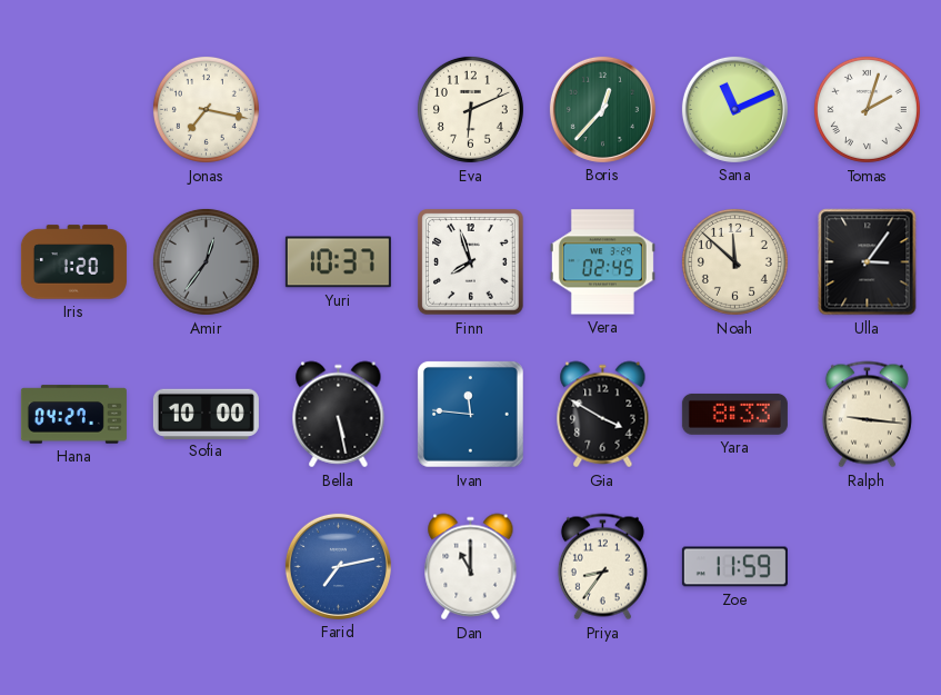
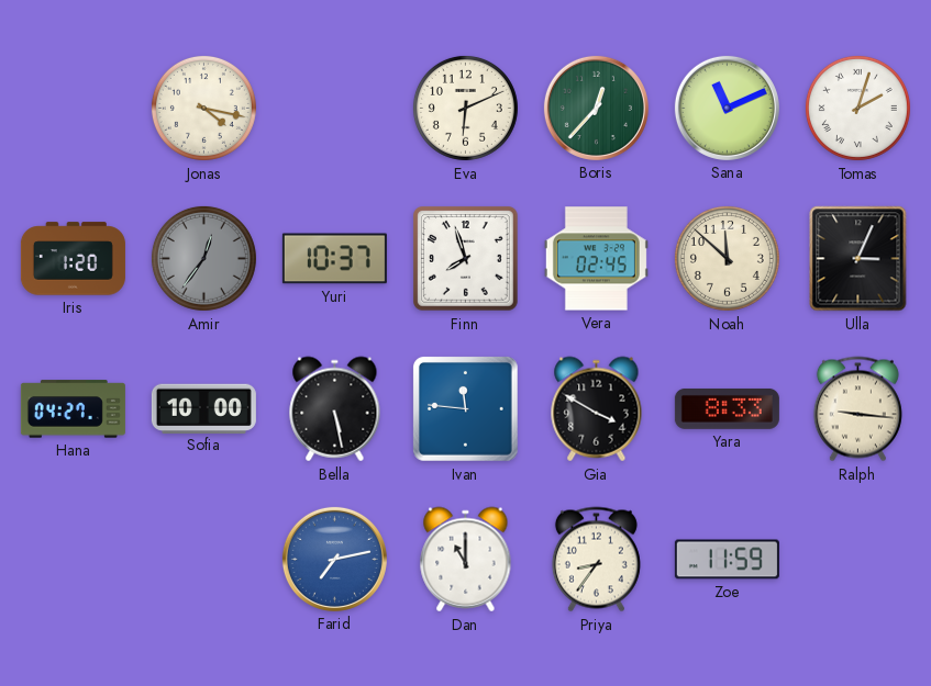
Jonas: 7:17 -> 4:17 (203, 108)
Ulla: 3:06 -> 3:04 (858, 259)
